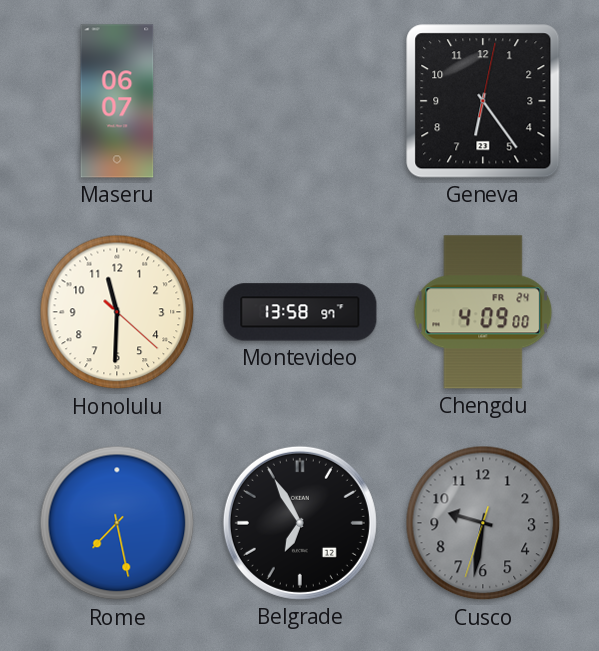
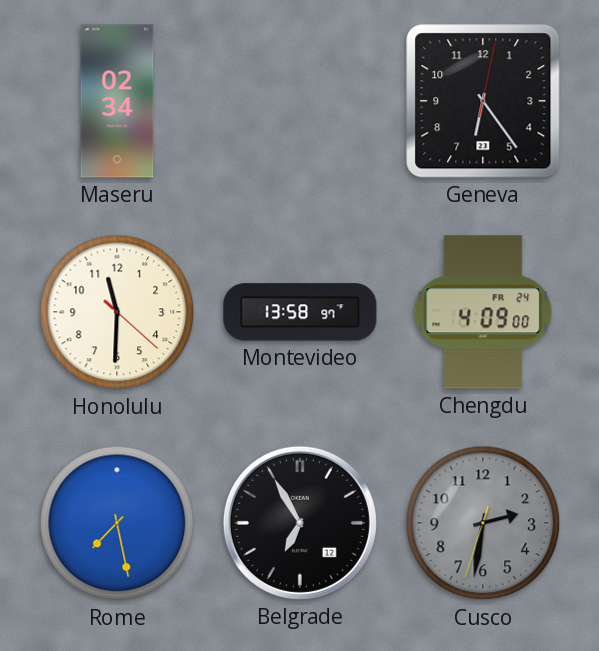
Maseru: 06:07 -> 02:34 (117, 101)
Cusco: 9:31 -> 2:31 (483, 523)
